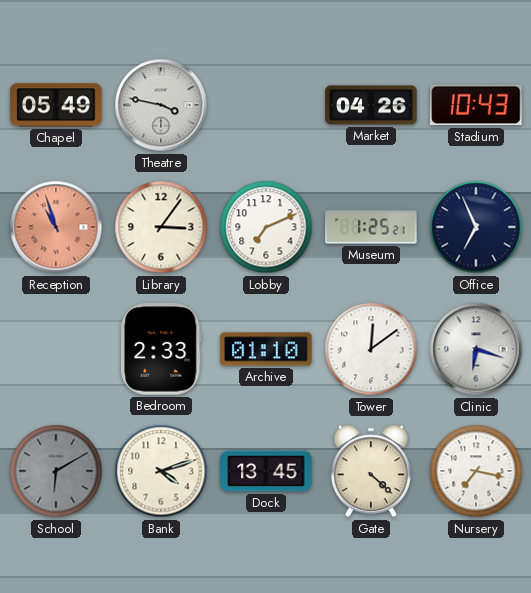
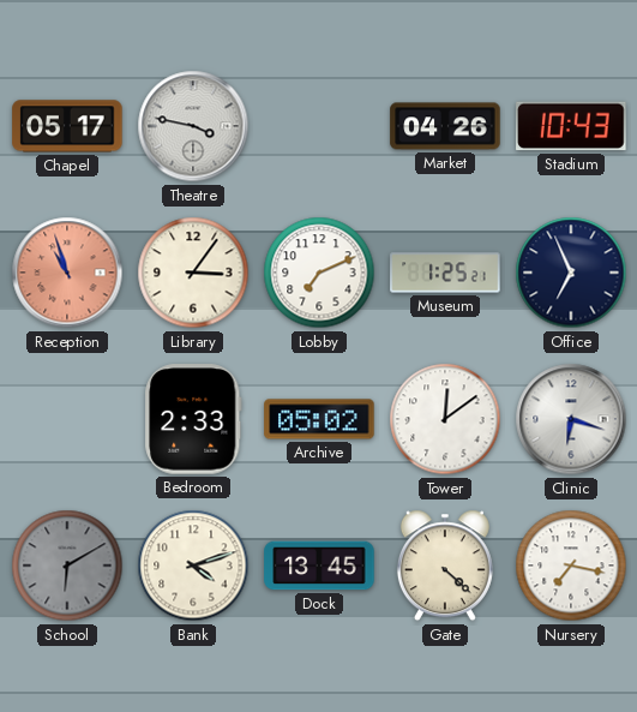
Chapel: 05:49 -> 05:17 (67, 126)
Archive: 01:10 -> 05:02 (319, 419)
